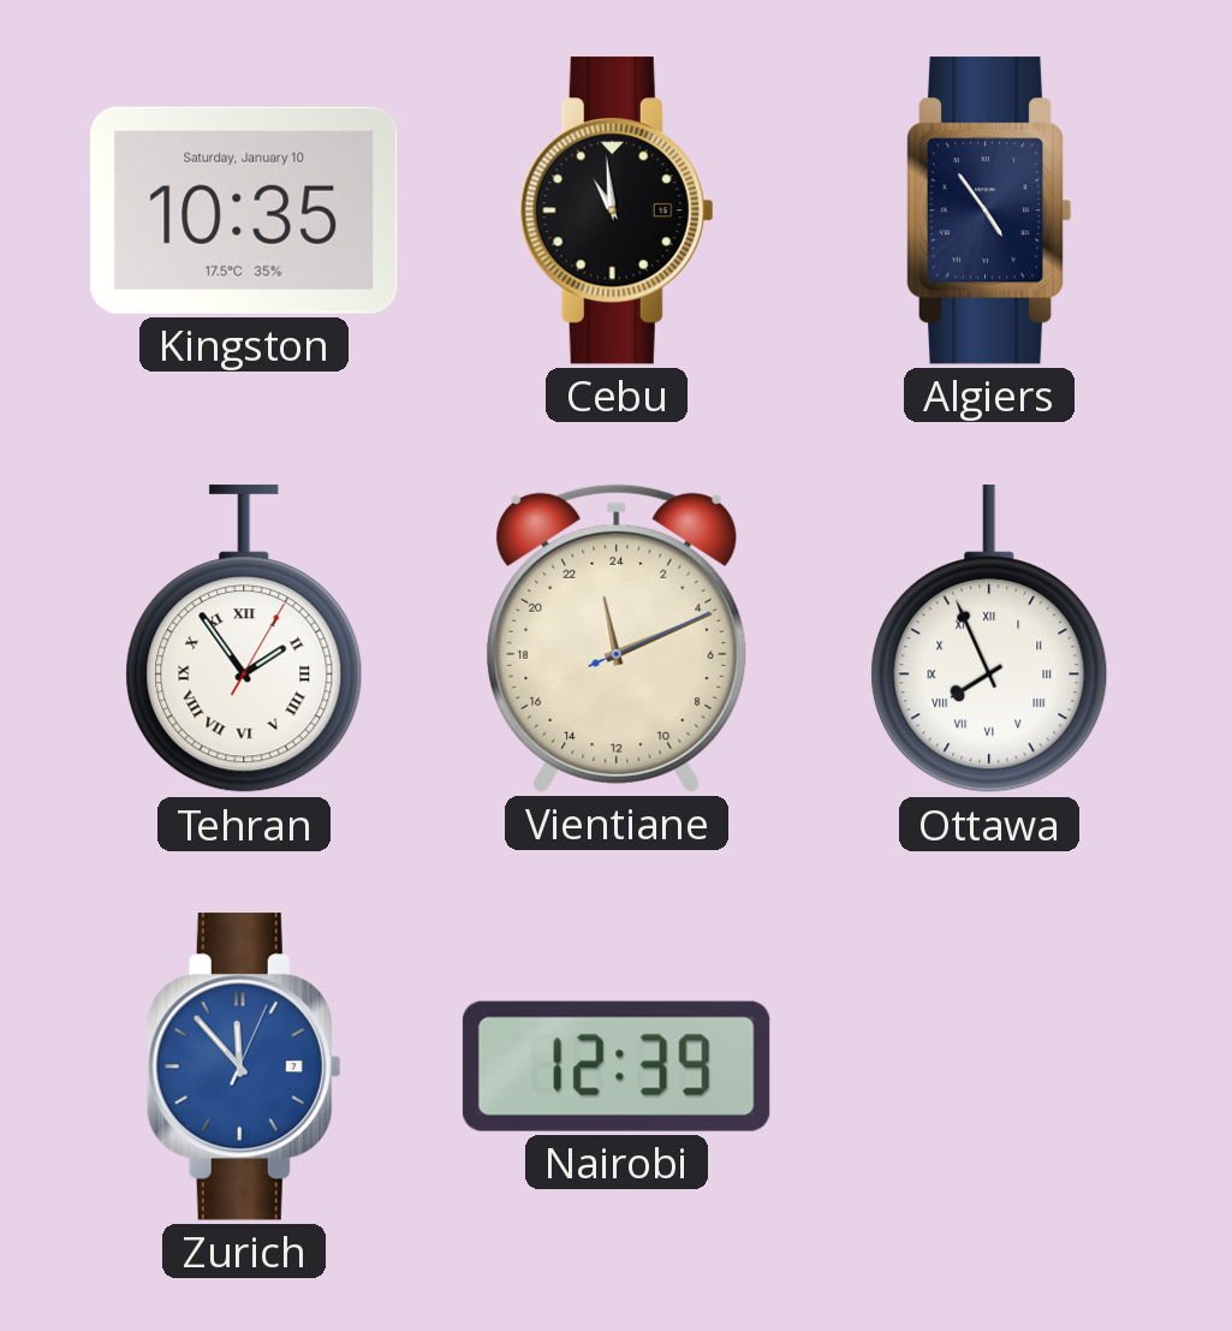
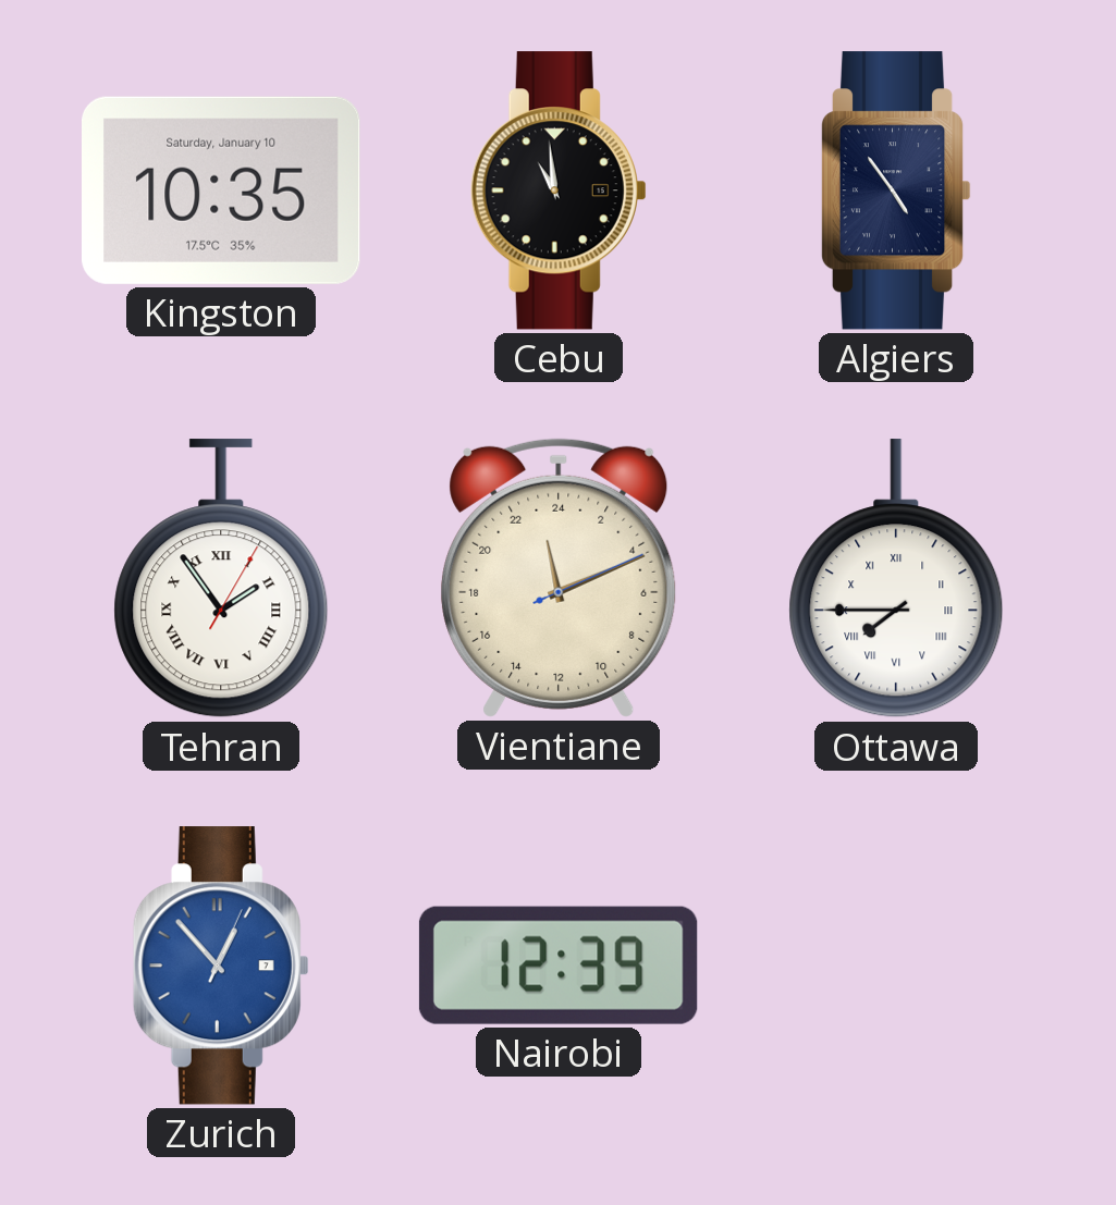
Ottawa: 7:56 -> 7:45 (896, 579)
Zurich: 11:53 -> 12:53 (221, 966)
